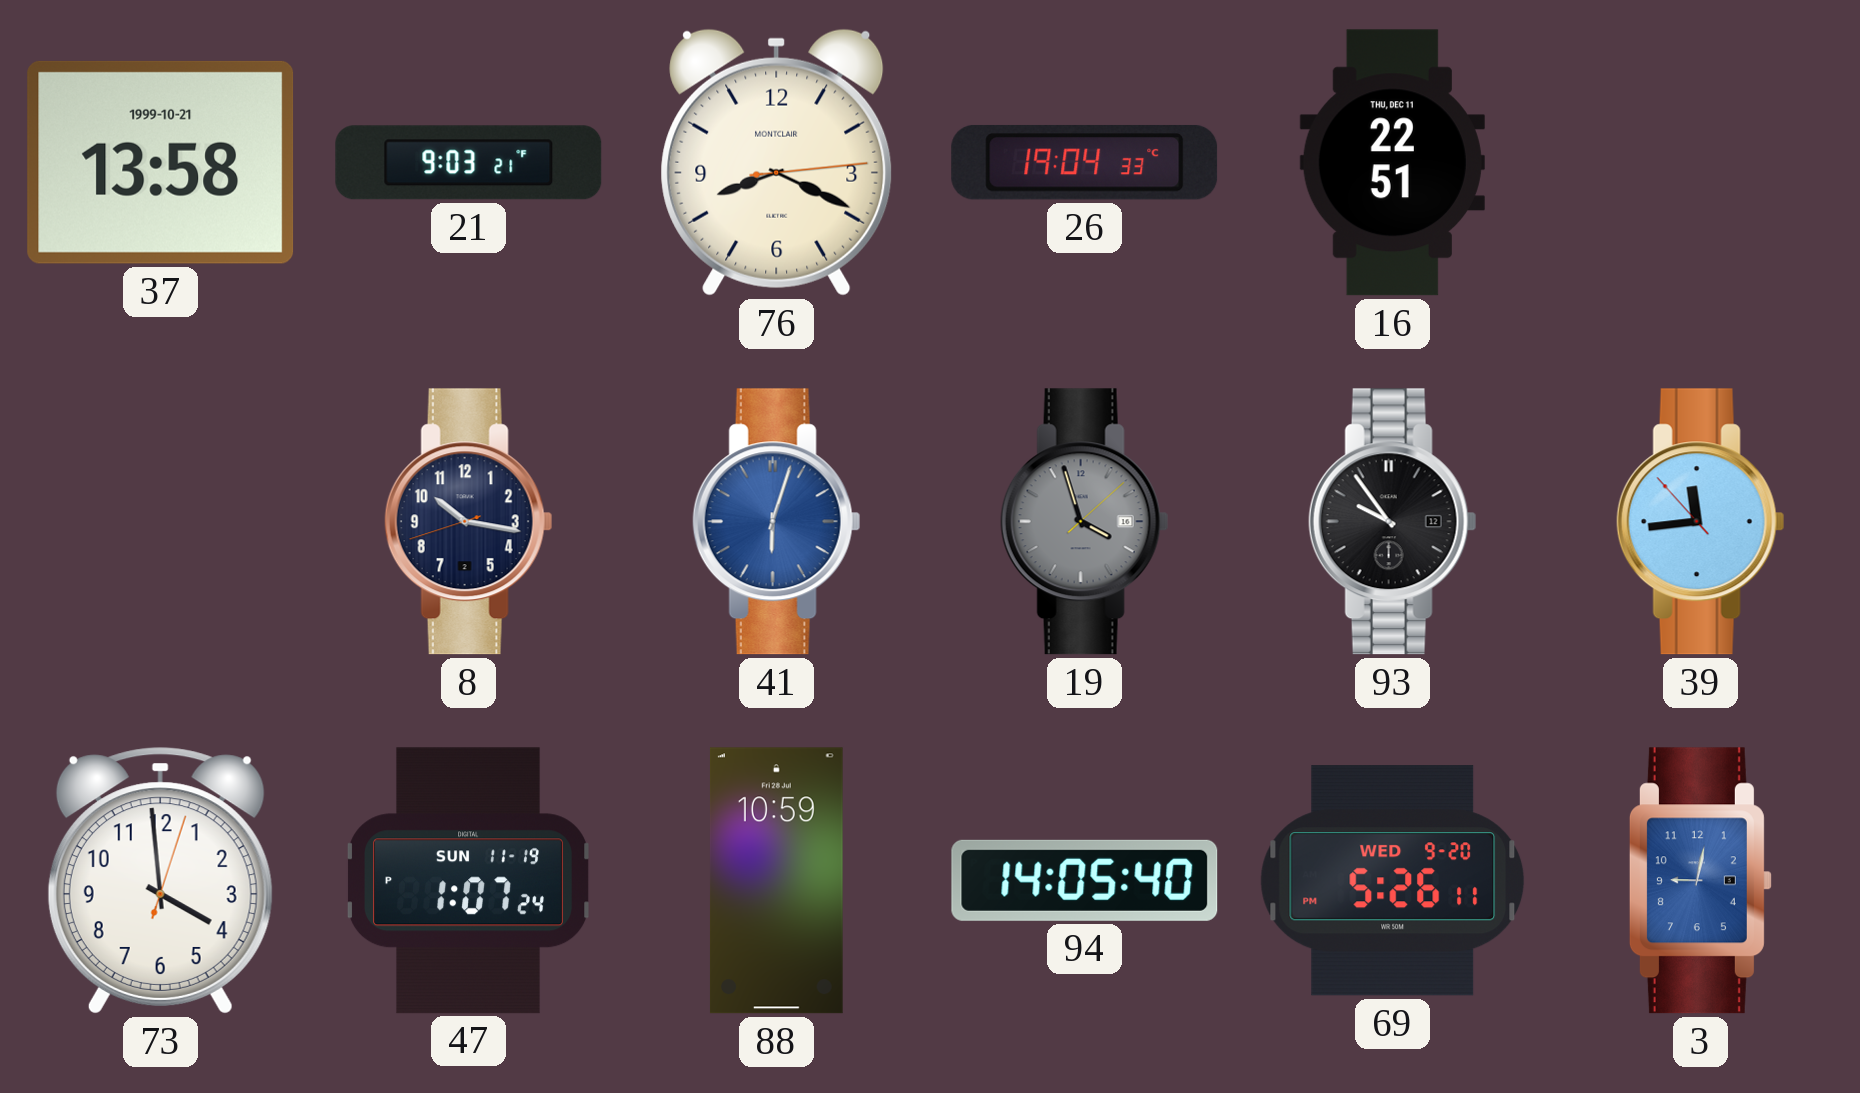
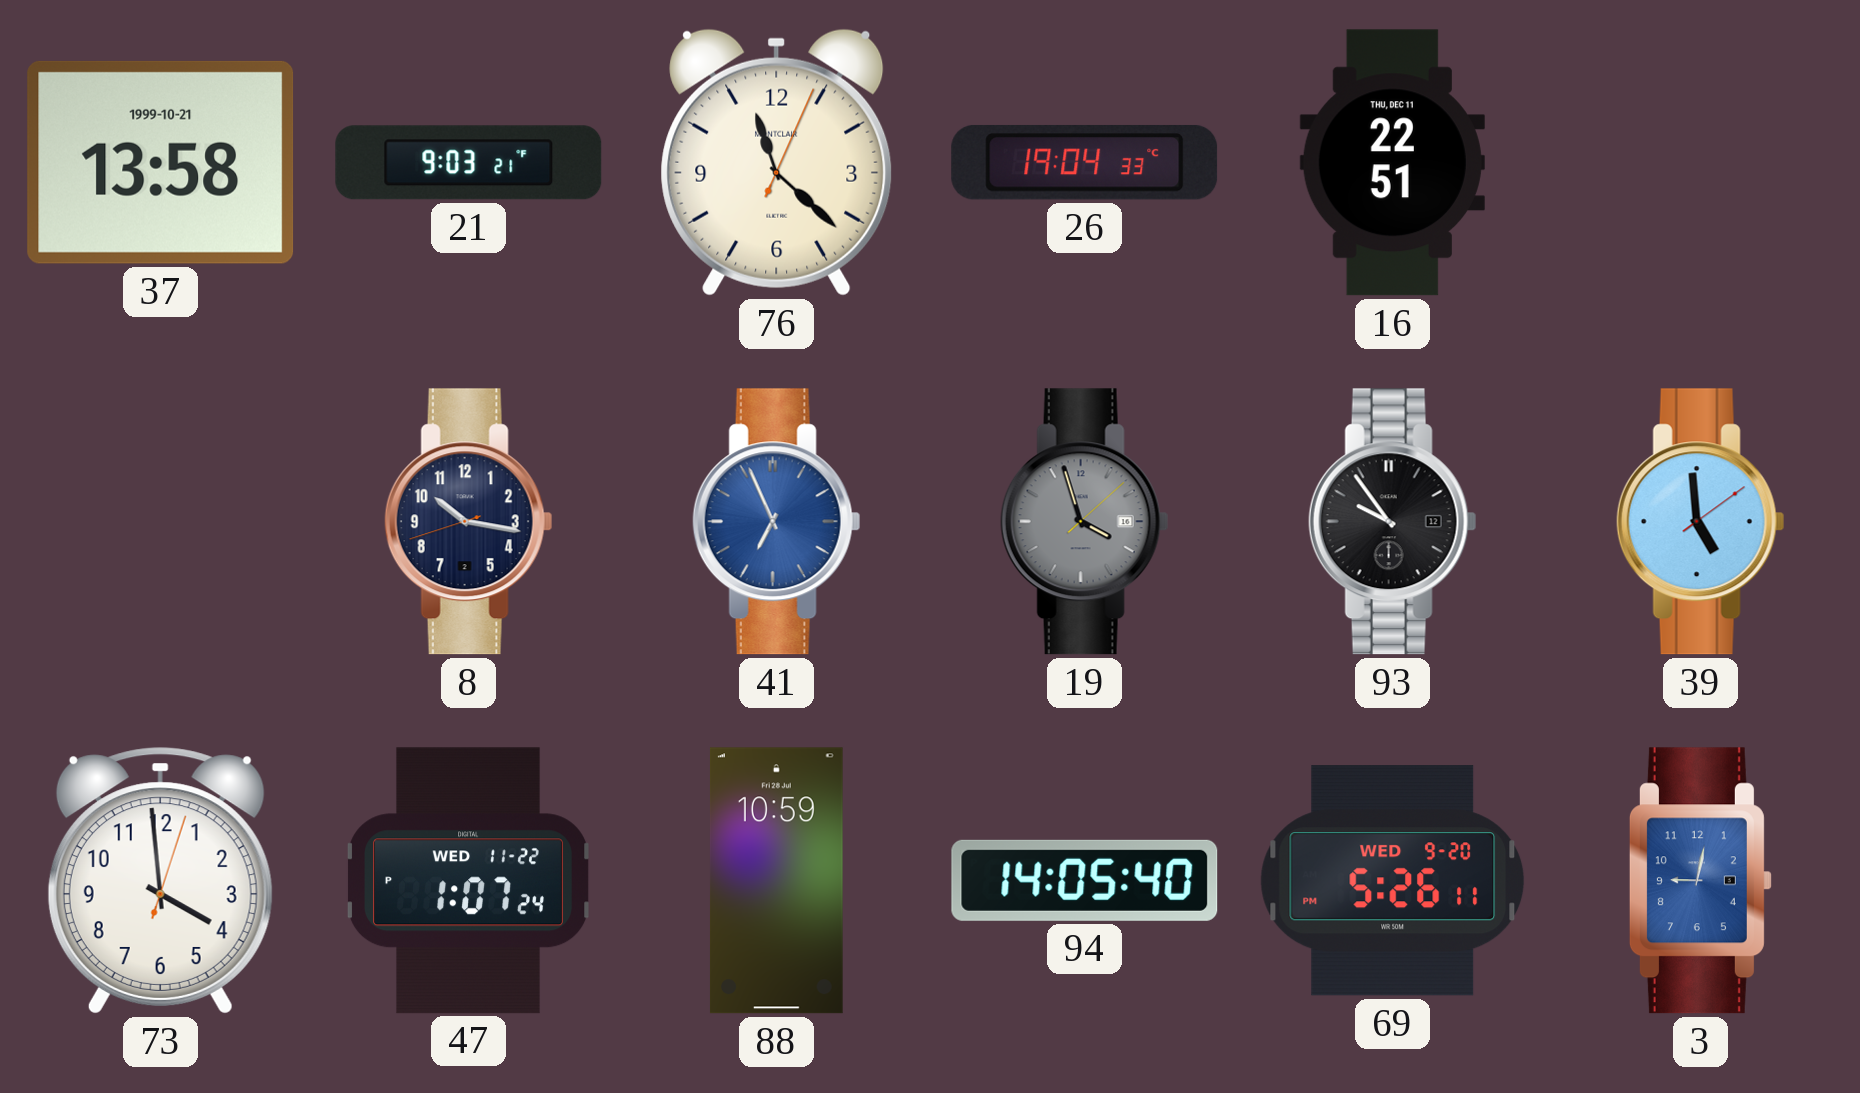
76: 8:19 -> 11:22 (777, 162)
41: 6:03 -> 6:56 (776, 522)
39: 11:43 -> 4:59 (1700, 522)
47 date: SUN 11-19 -> WED 11-22 (469, 881)
